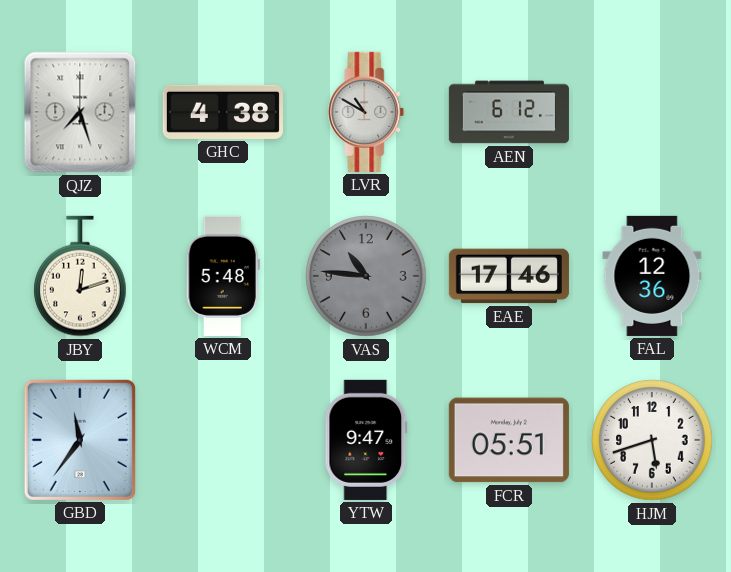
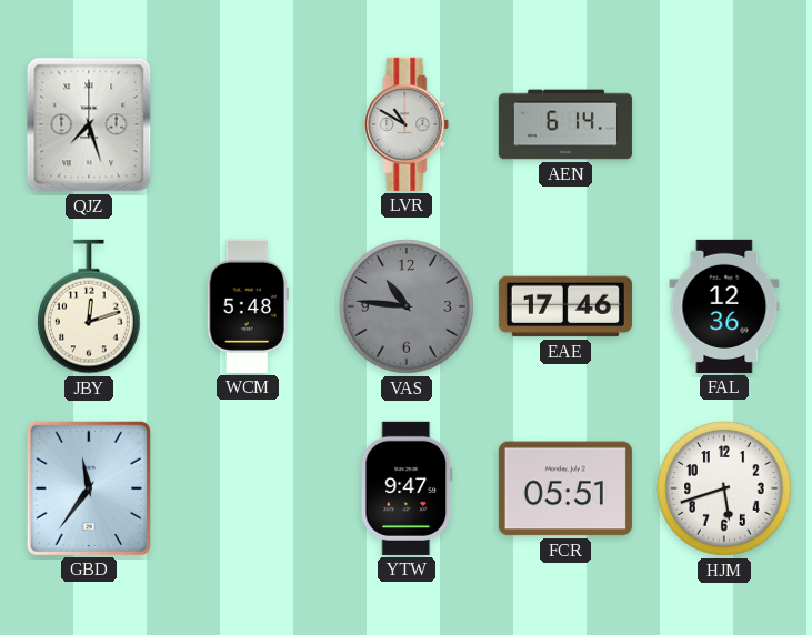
GHC: 4:38 -> none (223, 112)
AEN: 6:12 -> 6:14 (565, 124)
